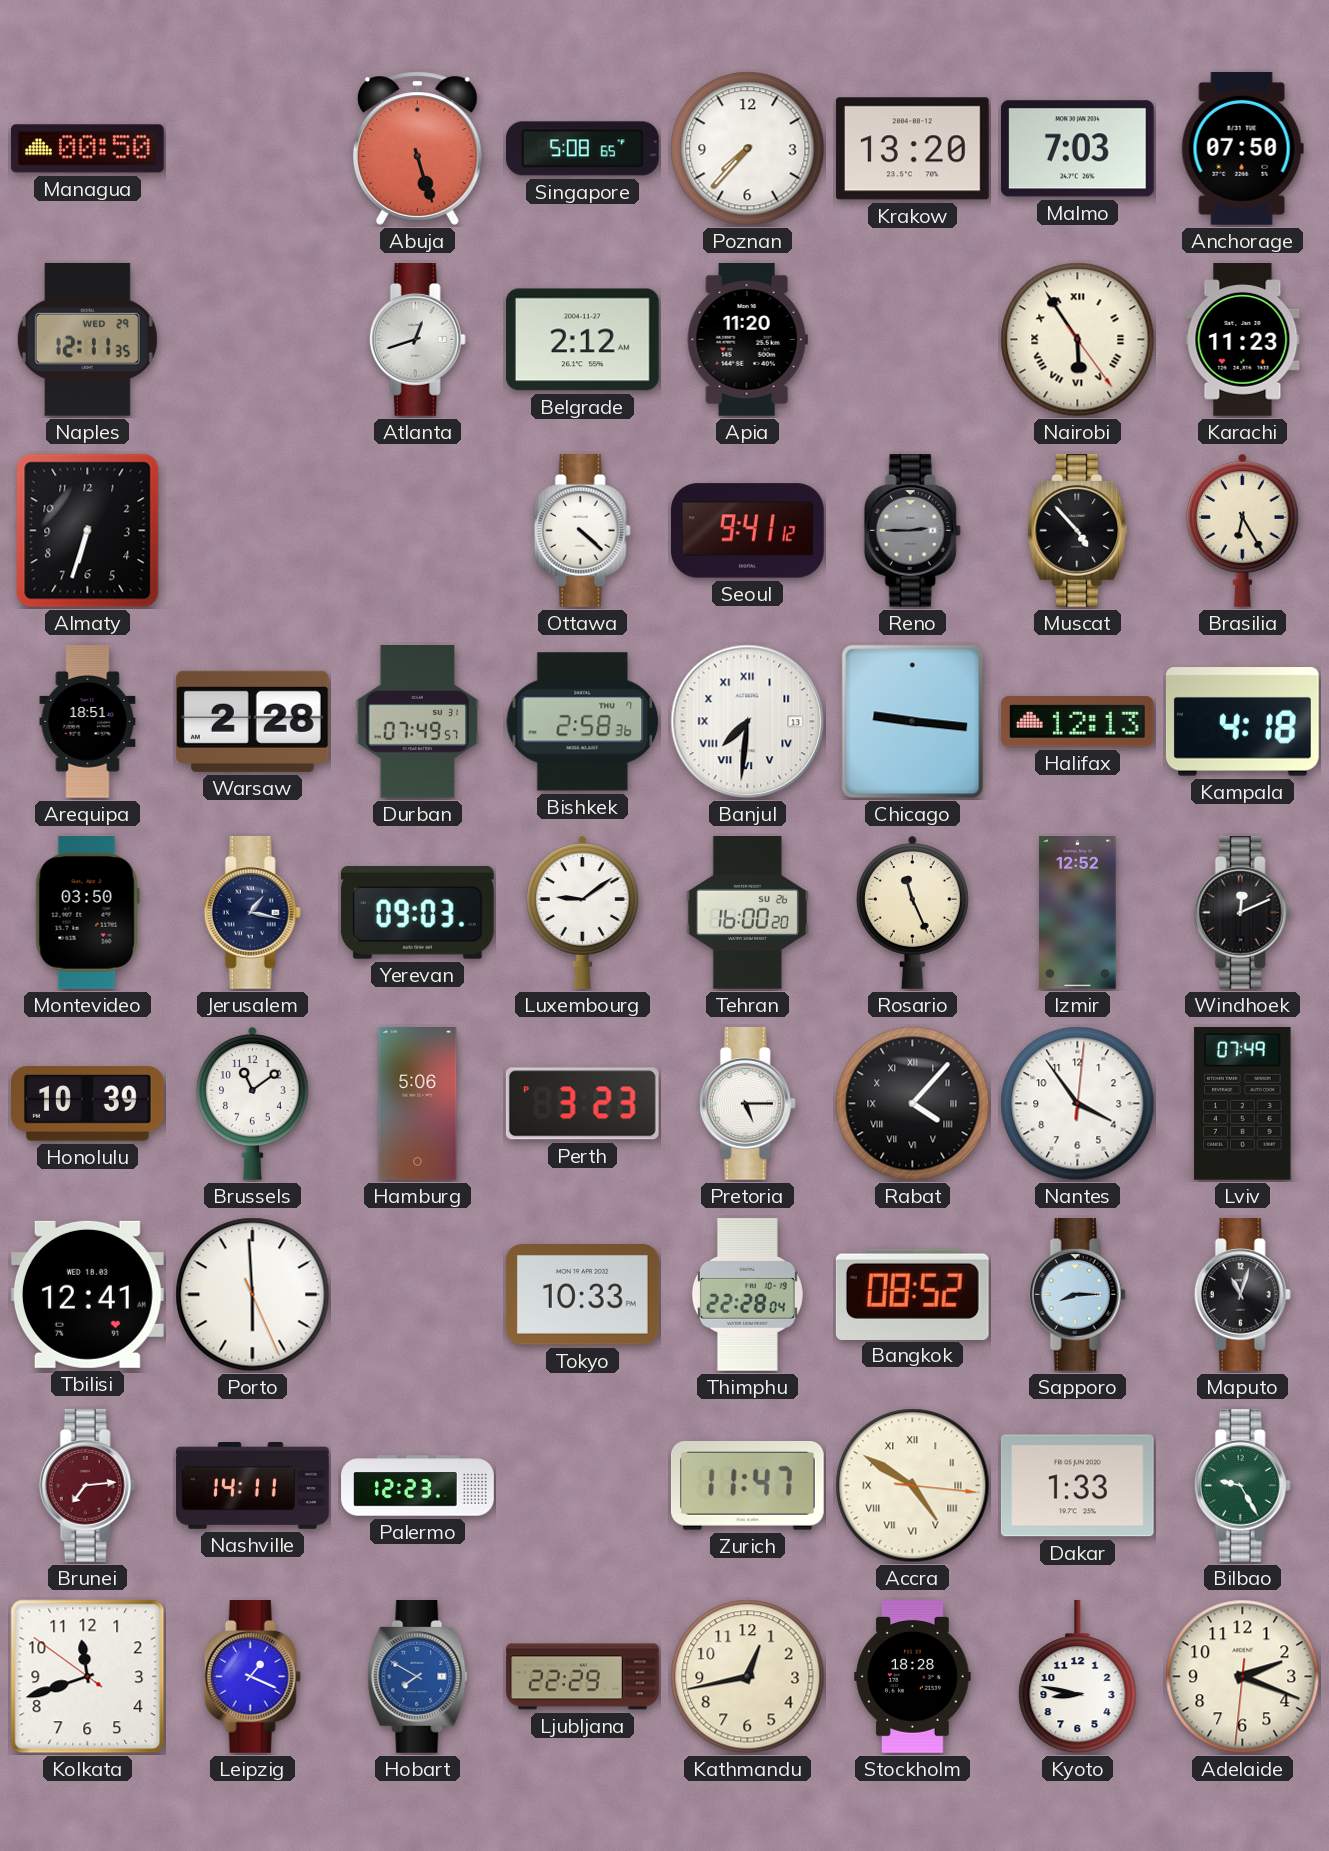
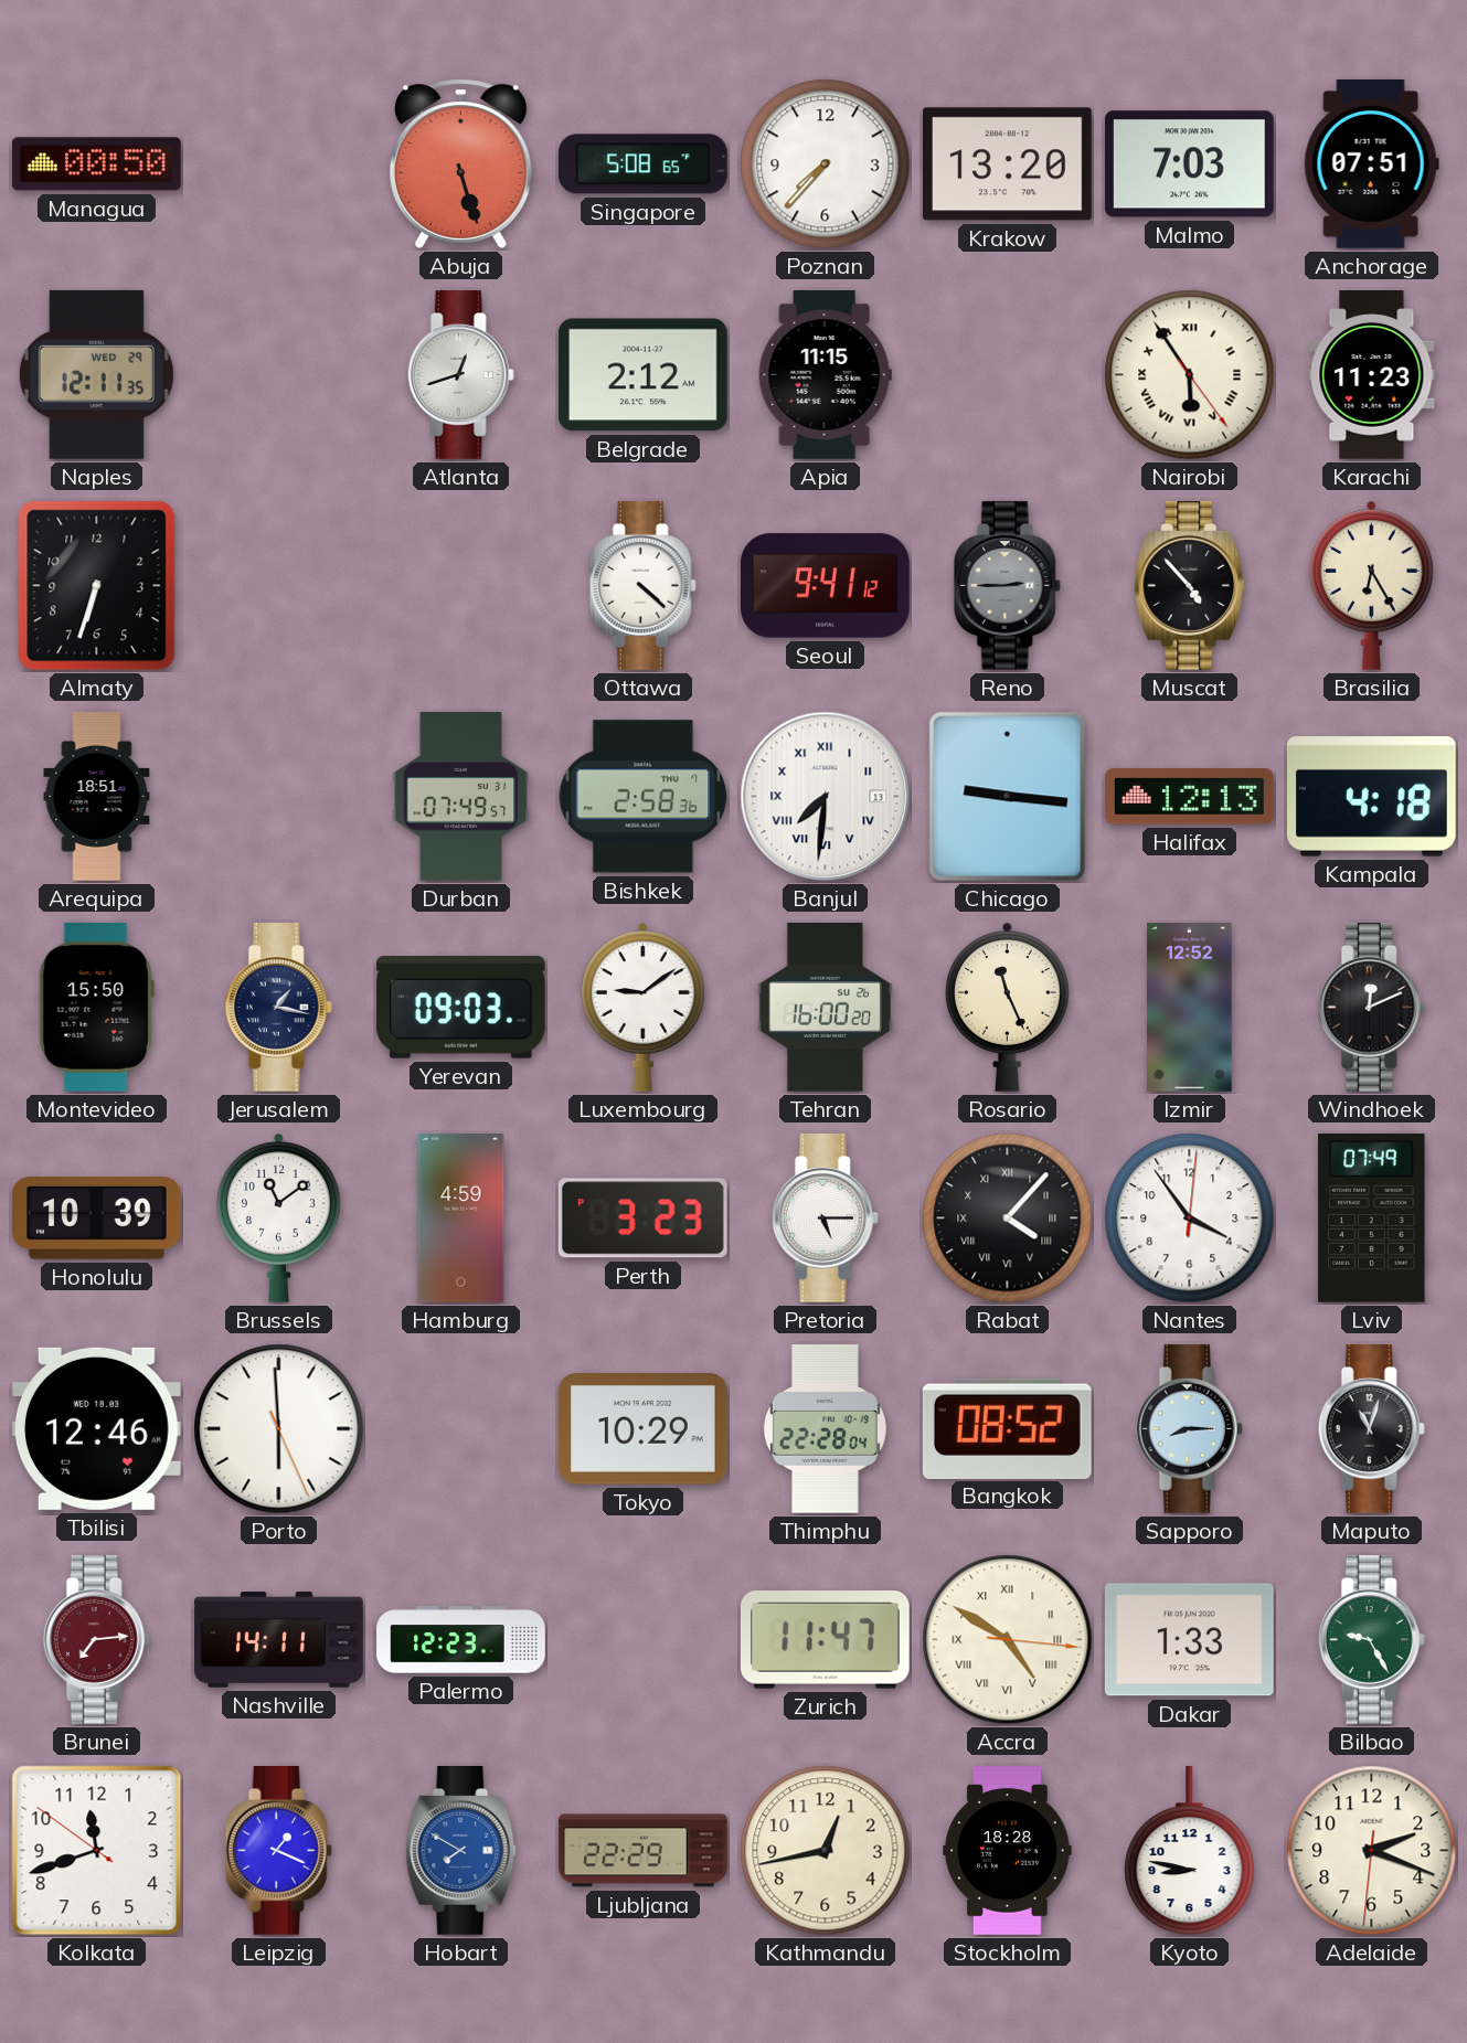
Anchorage: 07:50 -> 07:51 (1371, 163)
Apia: 11:20 -> 11:15 (825, 375)
Warsaw: 2:28 -> none (252, 721)
Montevideo: 03:50 -> 15:50 (96, 1007)
Hamburg: 5:06 -> 4:59 (461, 1219)
Tbilisi: 12:41 -> 12:46 (96, 1428)
Tokyo: 10:33 -> 10:29 (642, 1429)
